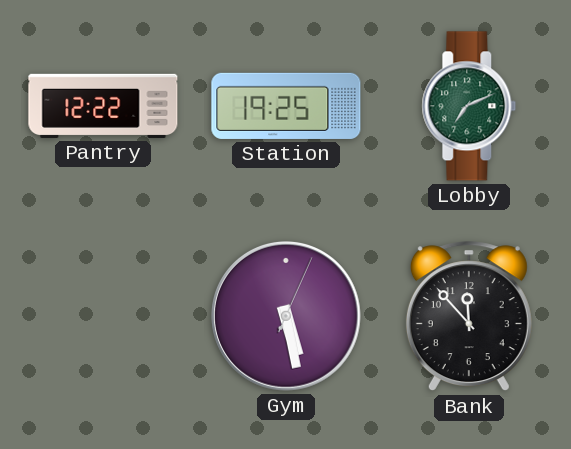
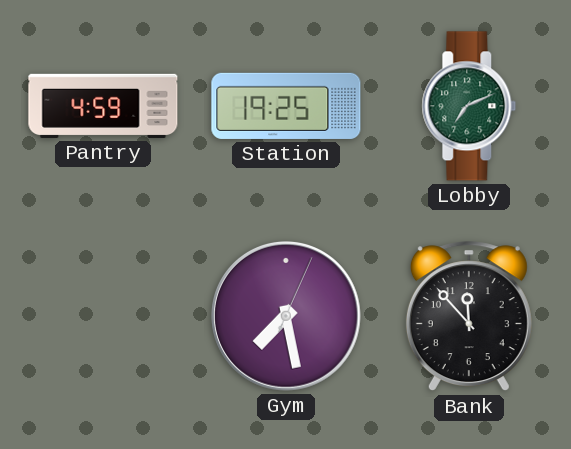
Pantry: 12:22 -> 4:59 (103, 106)
Gym: 5:28 -> 7:28 (287, 317)
